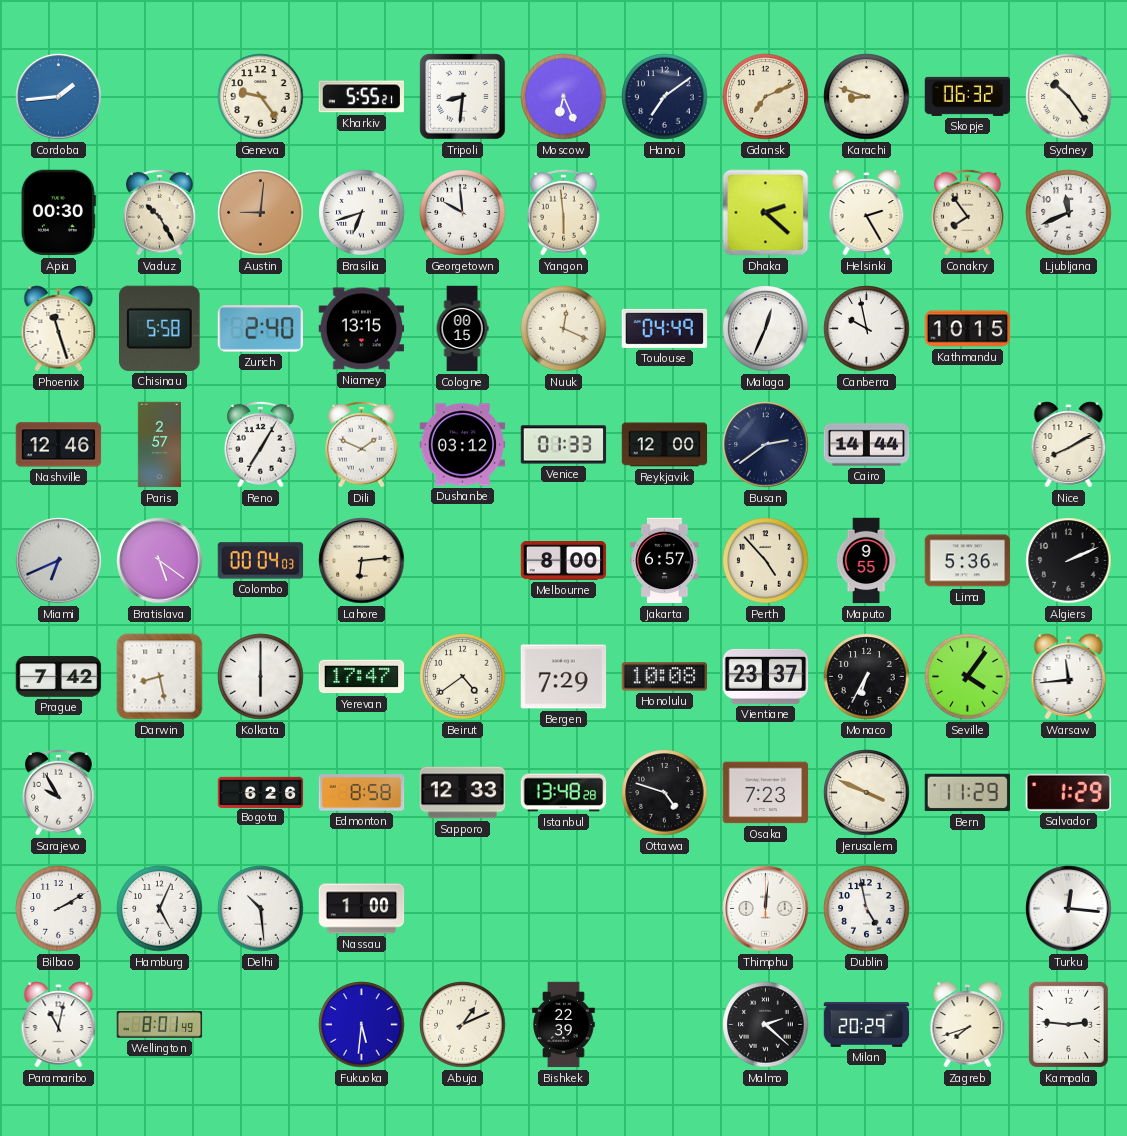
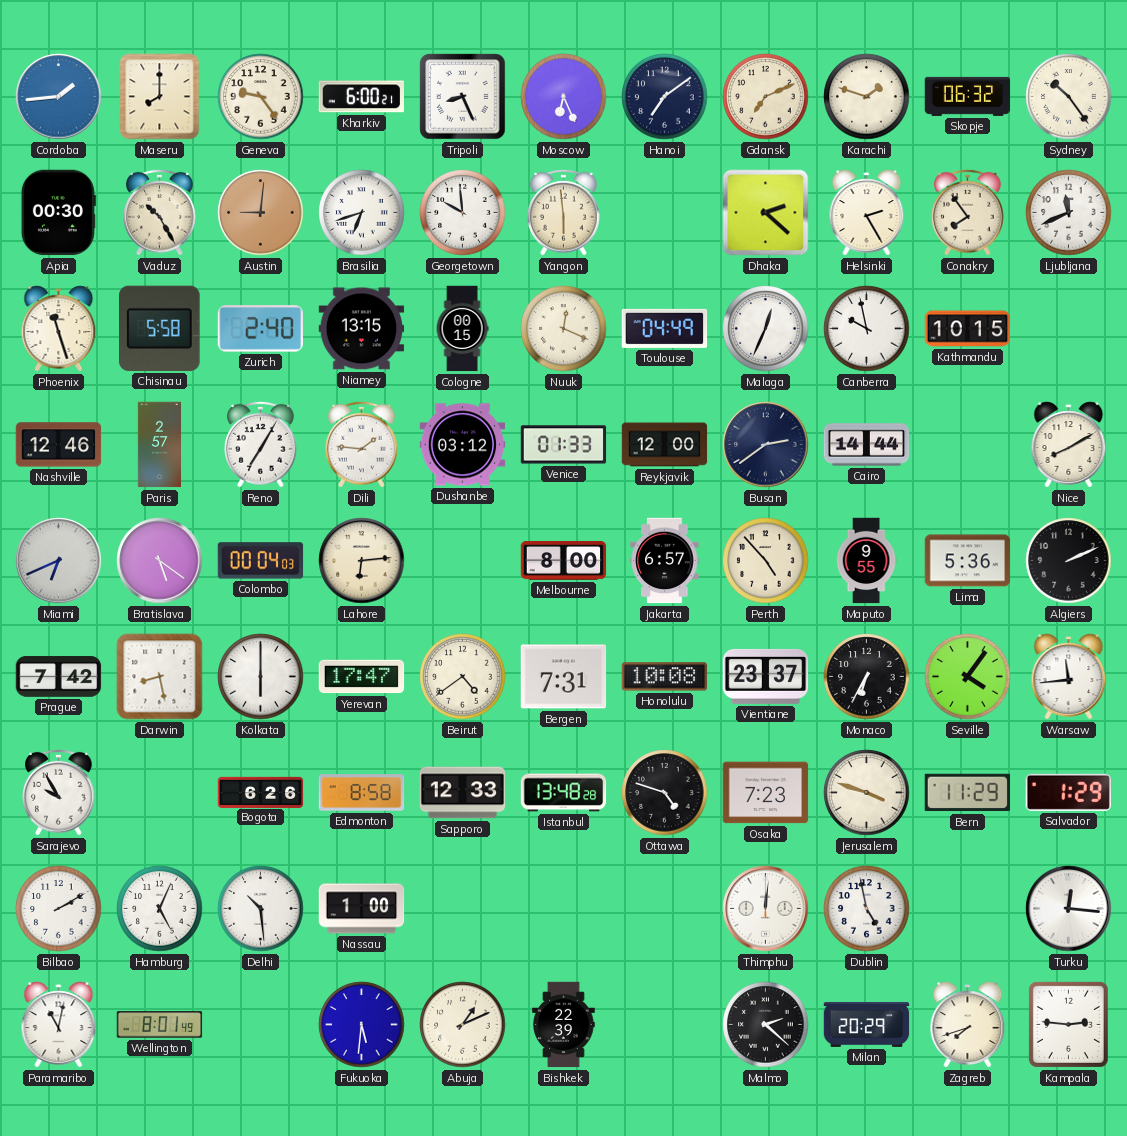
Maseru: none -> 8:00 (160, 97)
Kharkiv: 5:55 -> 6:00 (362, 97)
Tripoli: 8:31 -> 8:26 (463, 97)
Karachi: 8:48 -> 1:48 (867, 97)
Dili: 1:49 -> 1:46 (362, 444)
Bergen: 7:29 -> 7:31 (564, 677)
Jerusalem: 3:49 -> 3:48 (867, 793)
